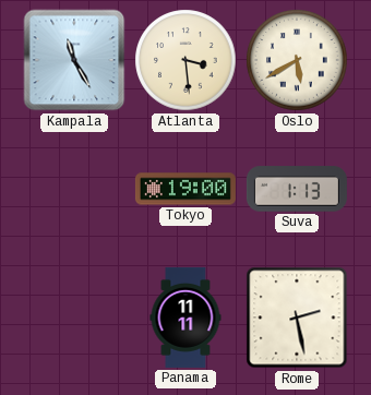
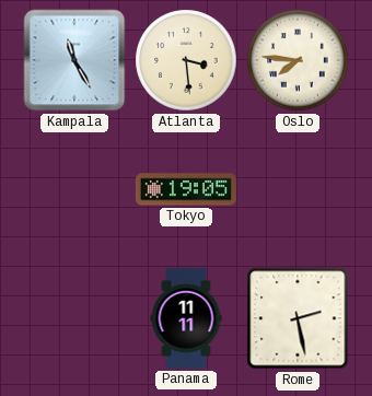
Oslo: 5:40 -> 7:46 (298, 60)
Tokyo: 19:00 -> 19:05 (186, 189)
Suva: 1:13 -> none (297, 189)
